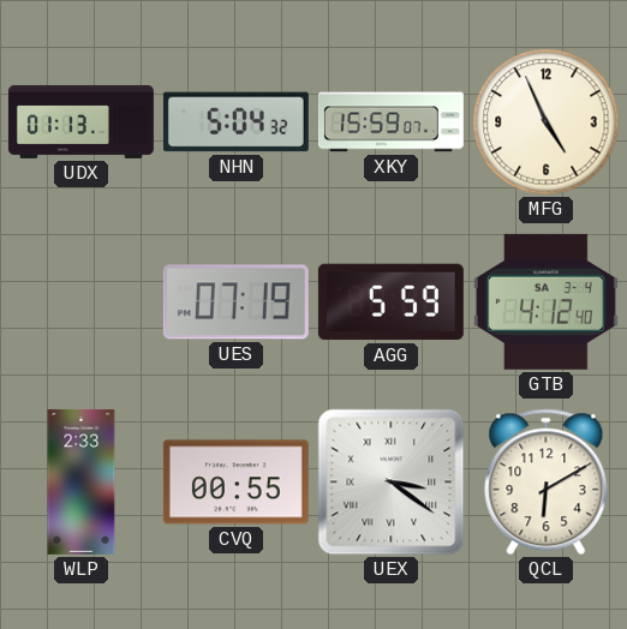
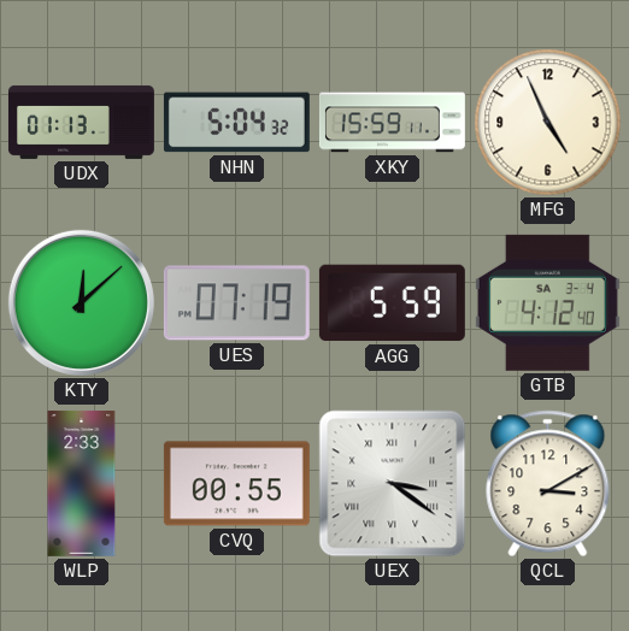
XKY: 15:59:07 -> 15:59:11 (392, 123)
KTY: none -> 12:08 (81, 302)
QCL: 6:10 -> 3:10 (548, 484)
